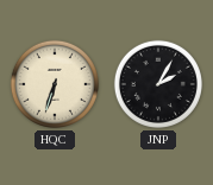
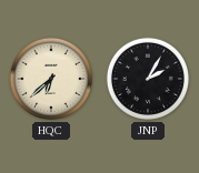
HQC: 6:33 -> 6:38 (51, 79)
